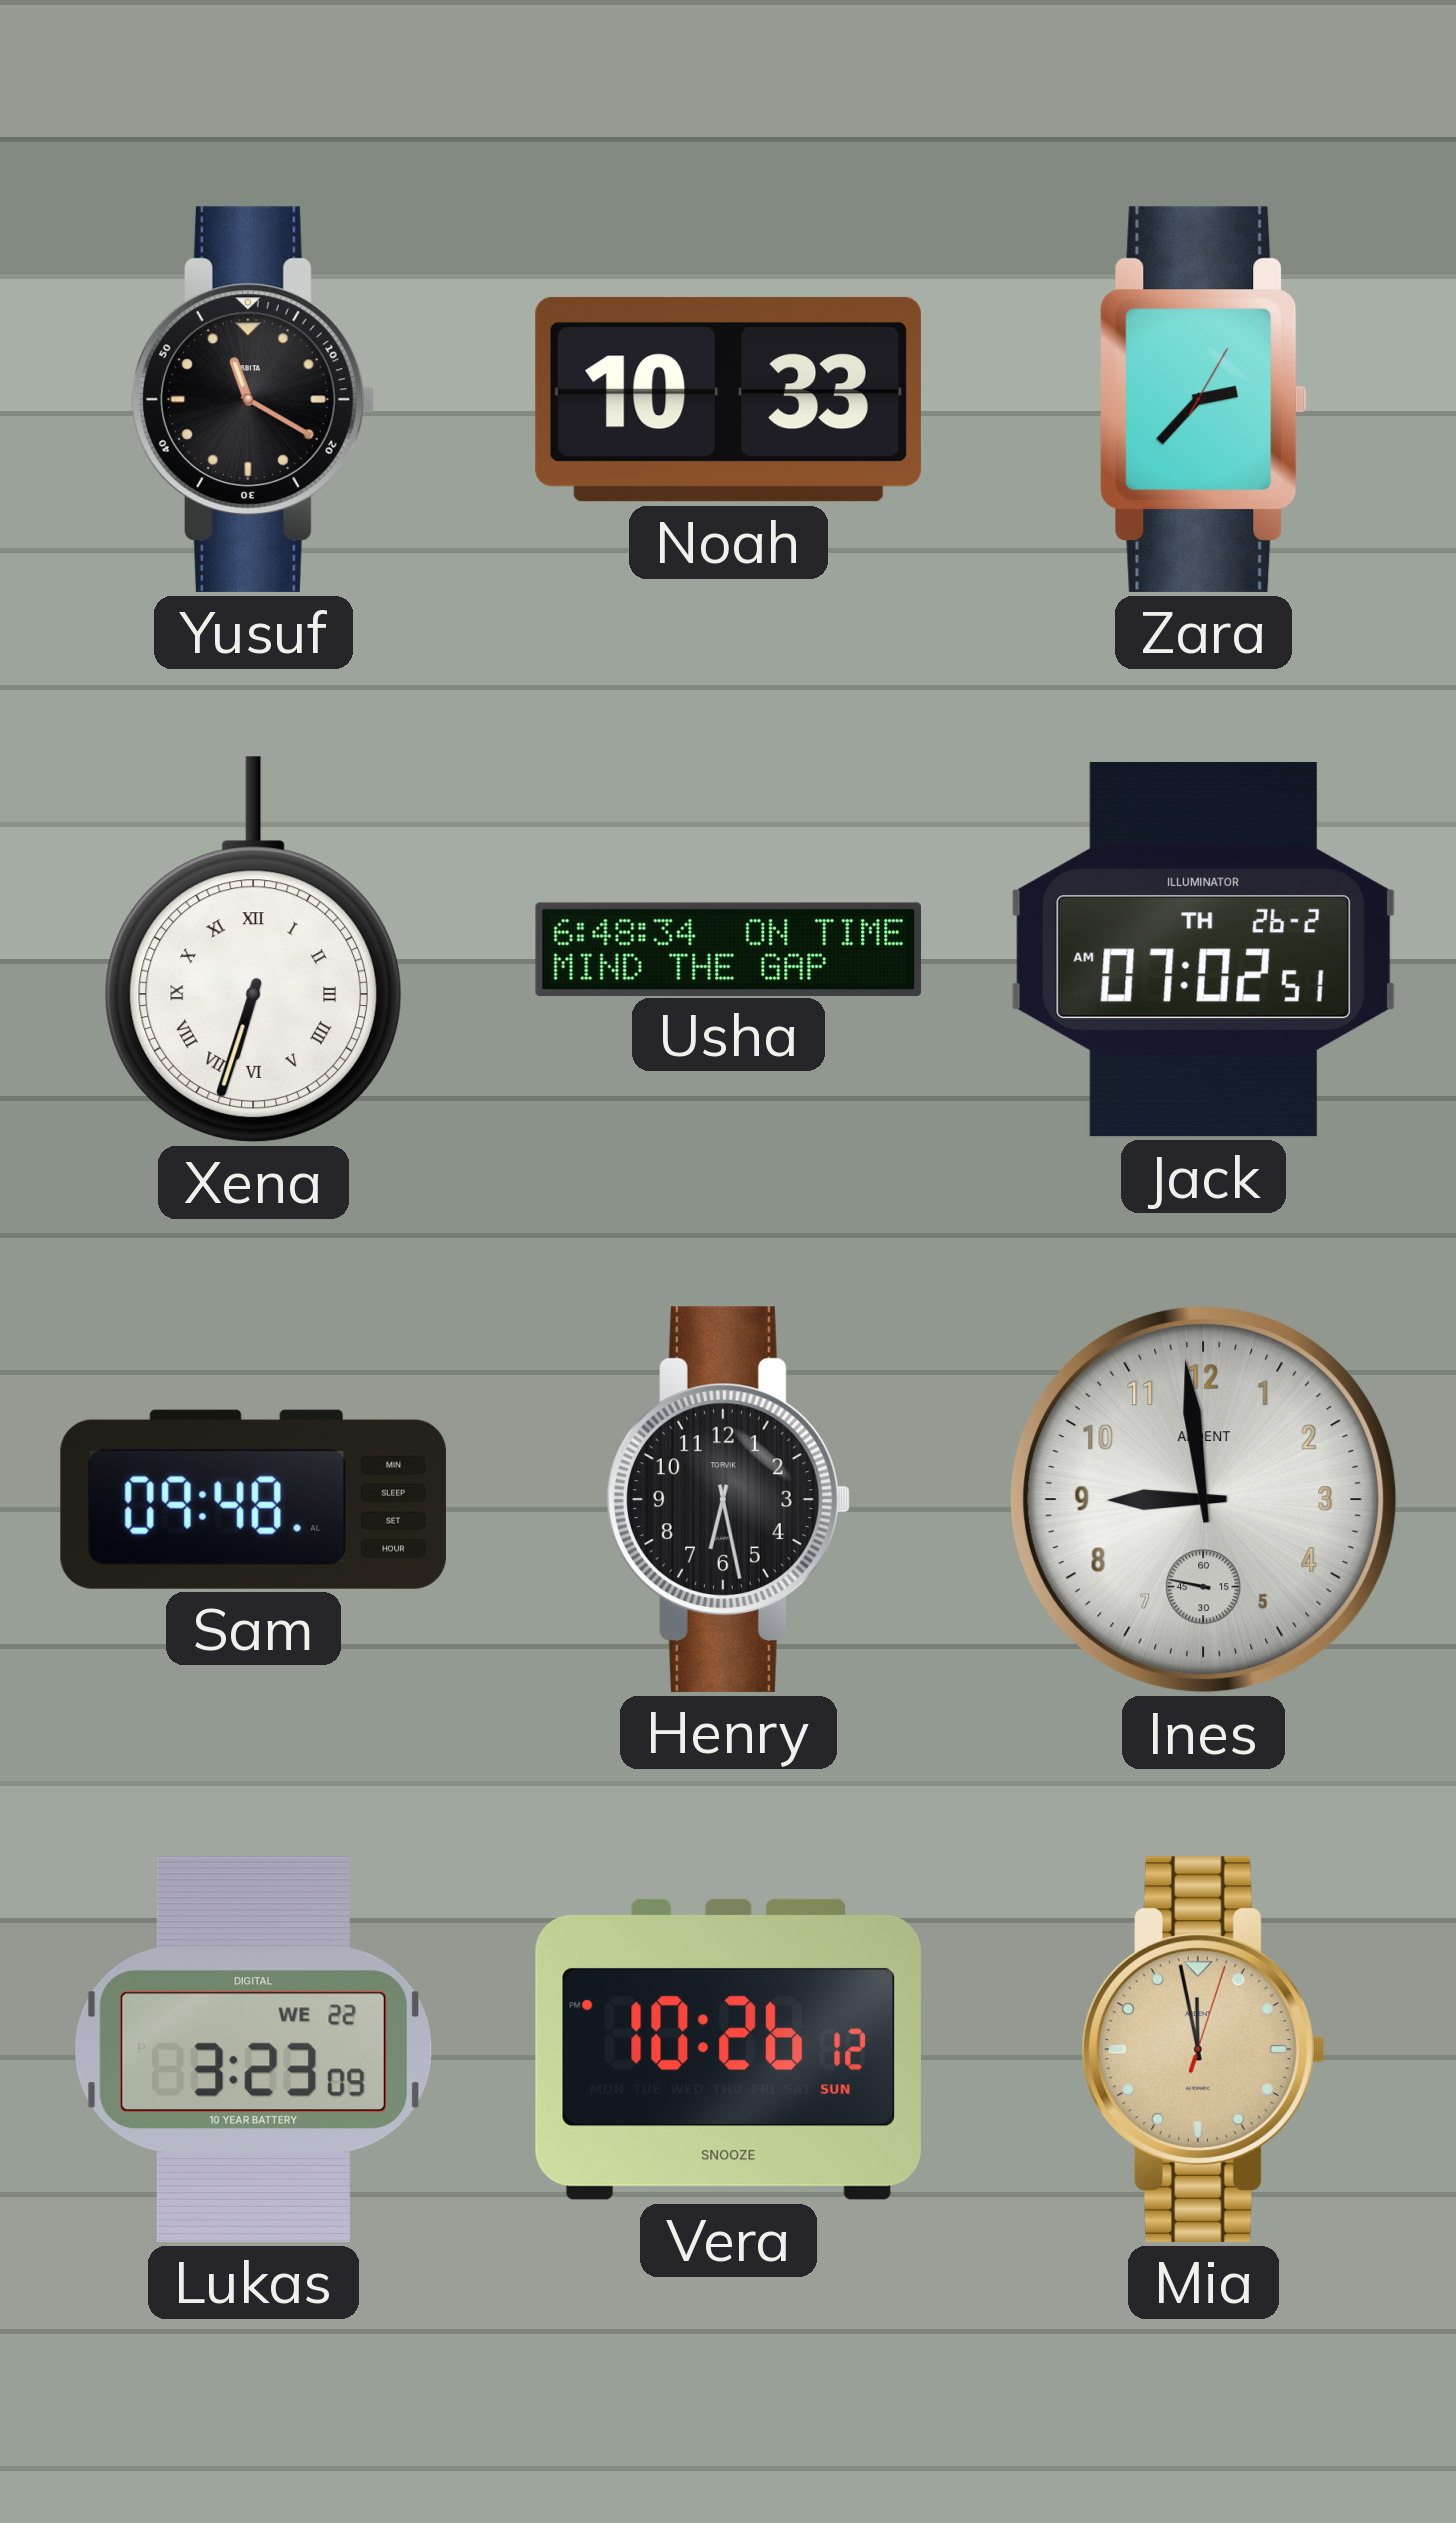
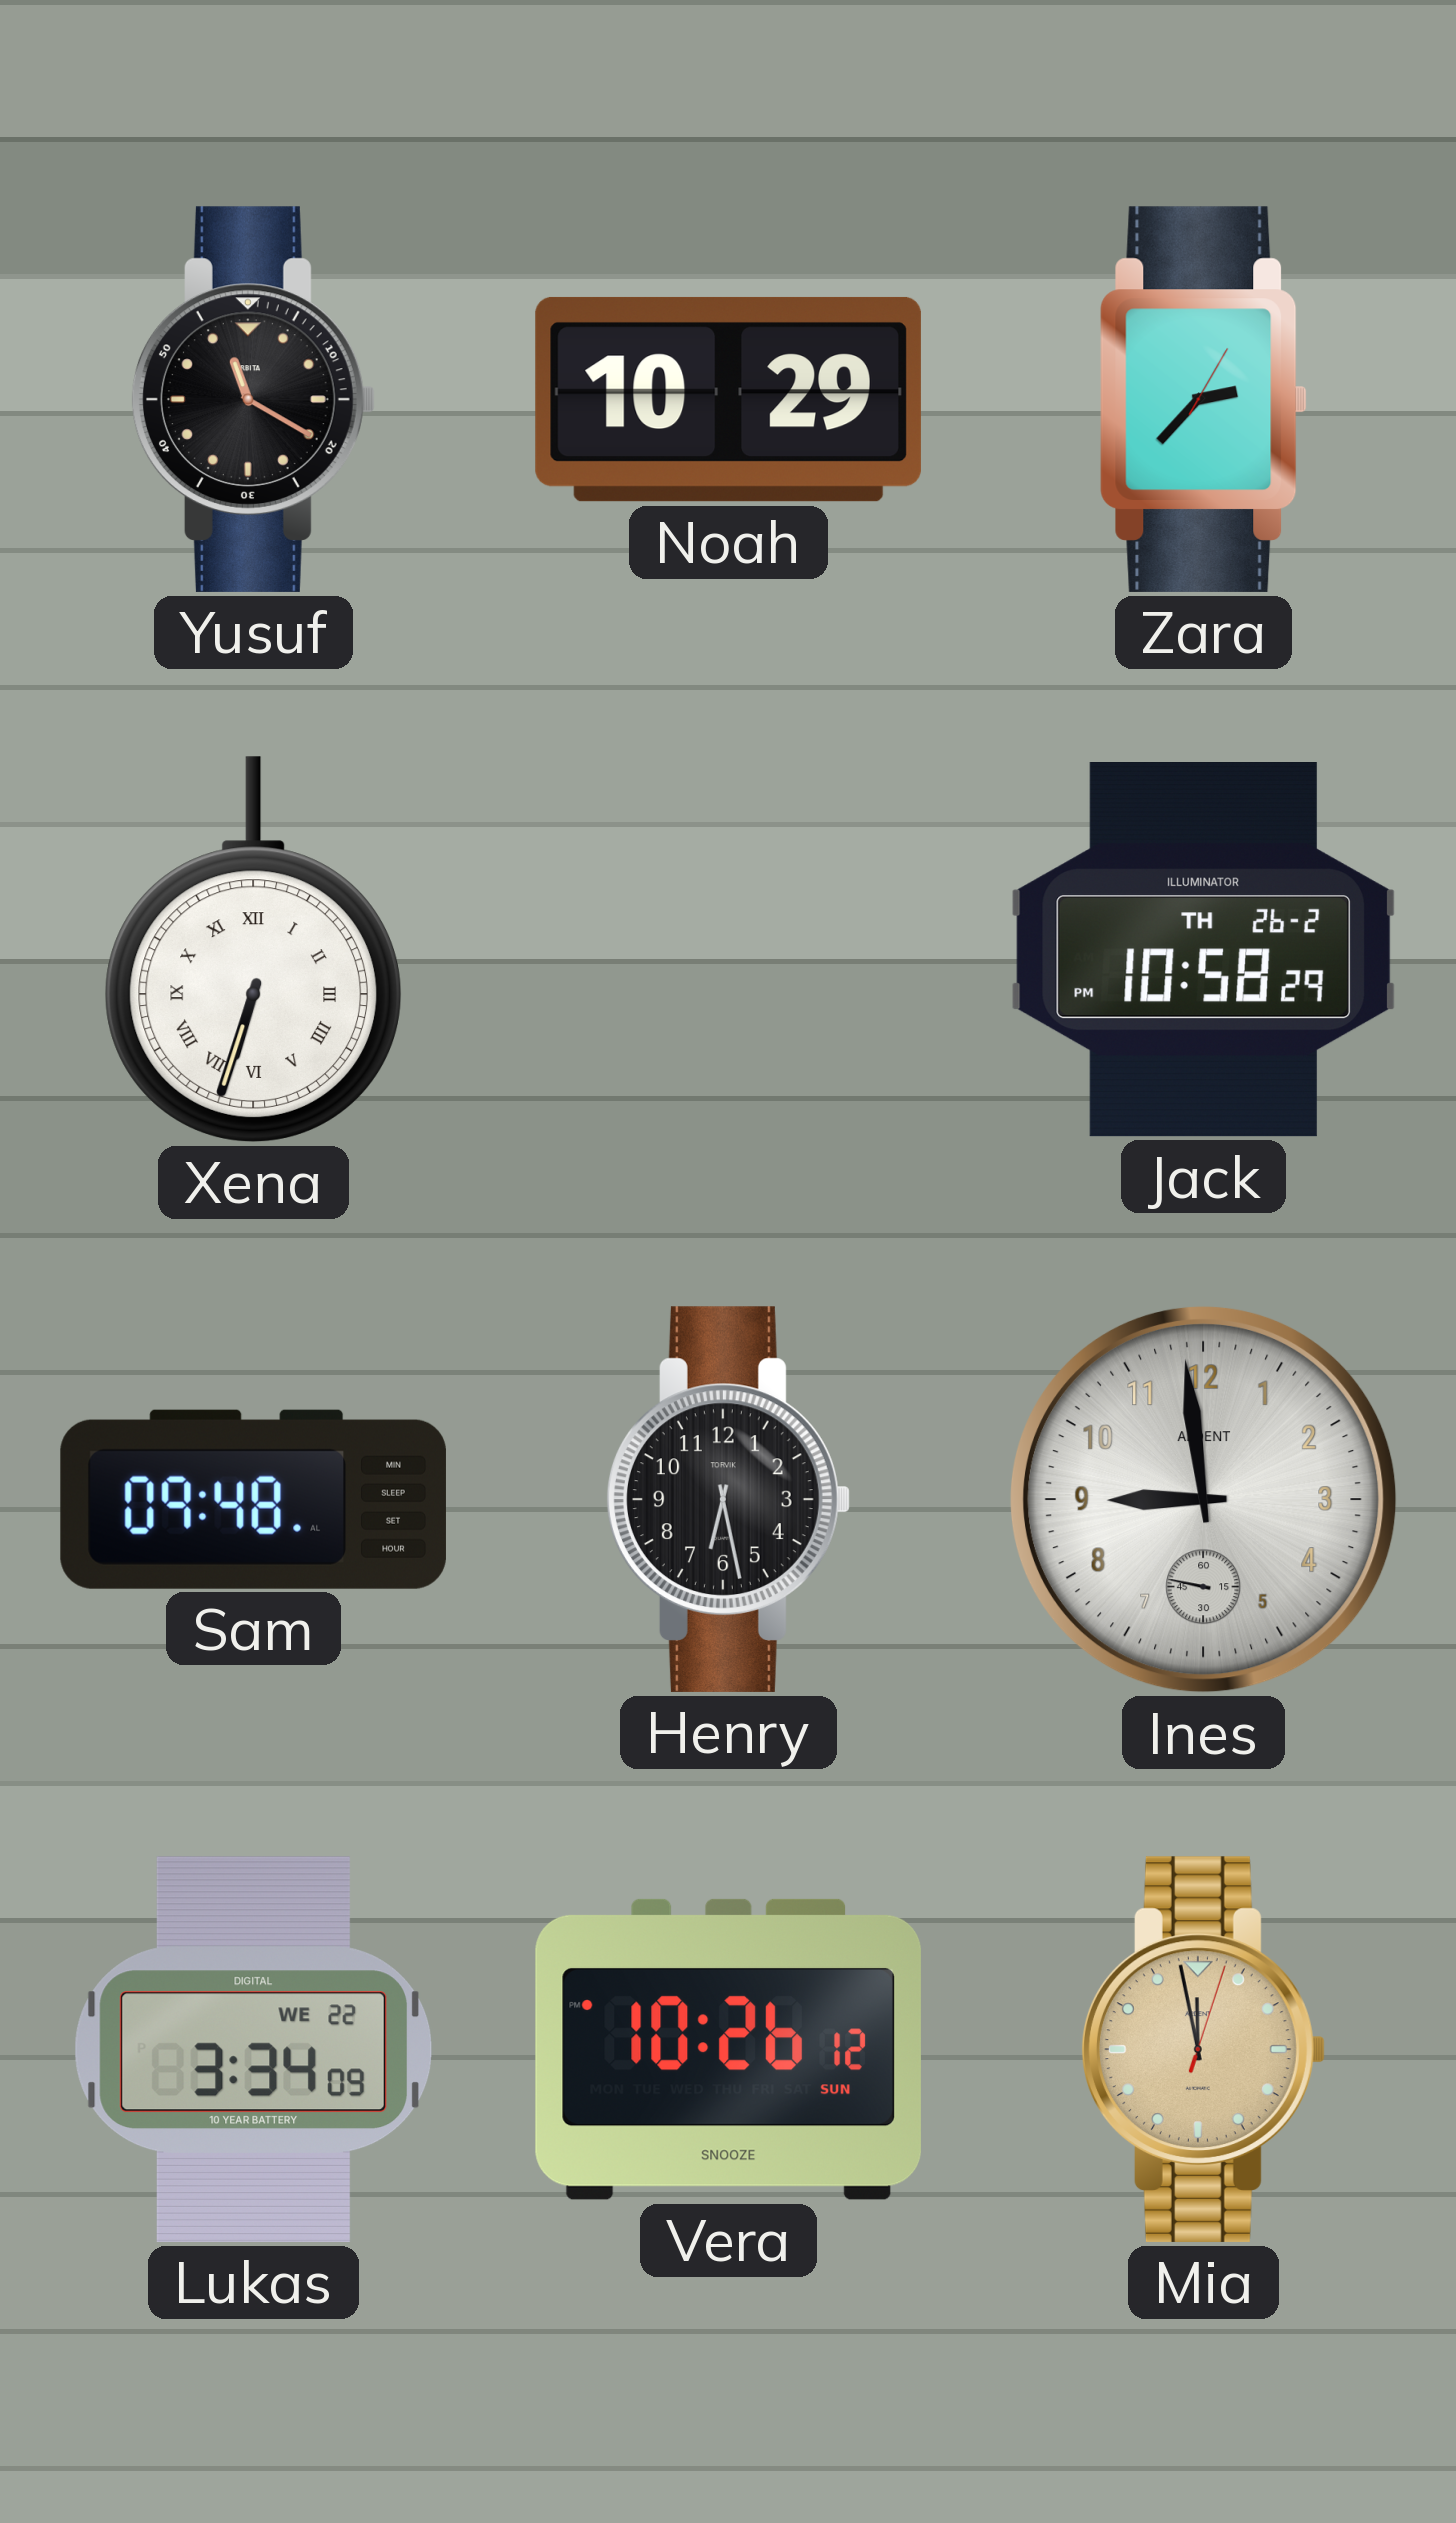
Noah: 10:33 -> 10:29 (728, 399)
Usha: 6:48 -> none (729, 949)
Jack: 07:02 -> 10:58 (1203, 950)
Lukas: 3:23 -> 3:34 (253, 2049)
